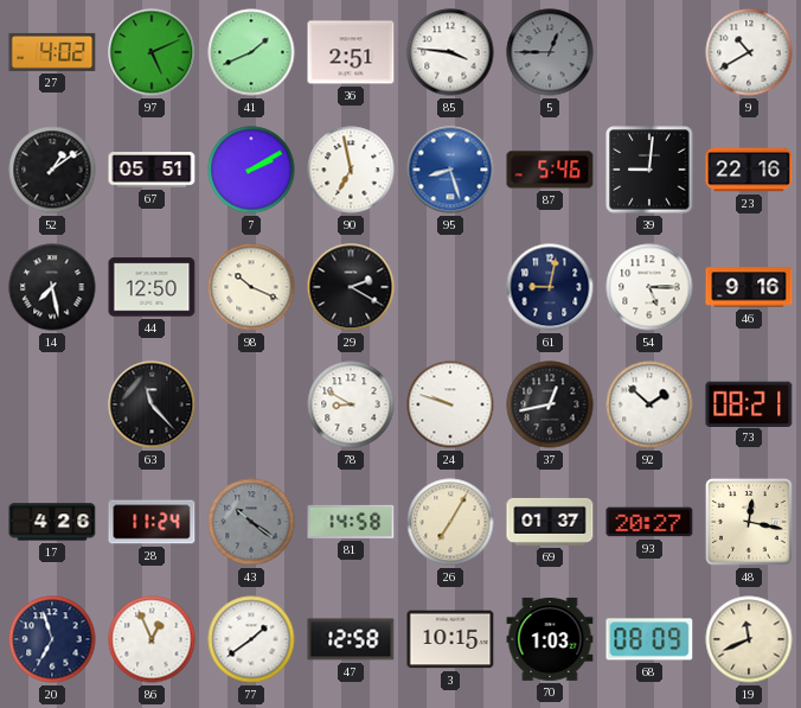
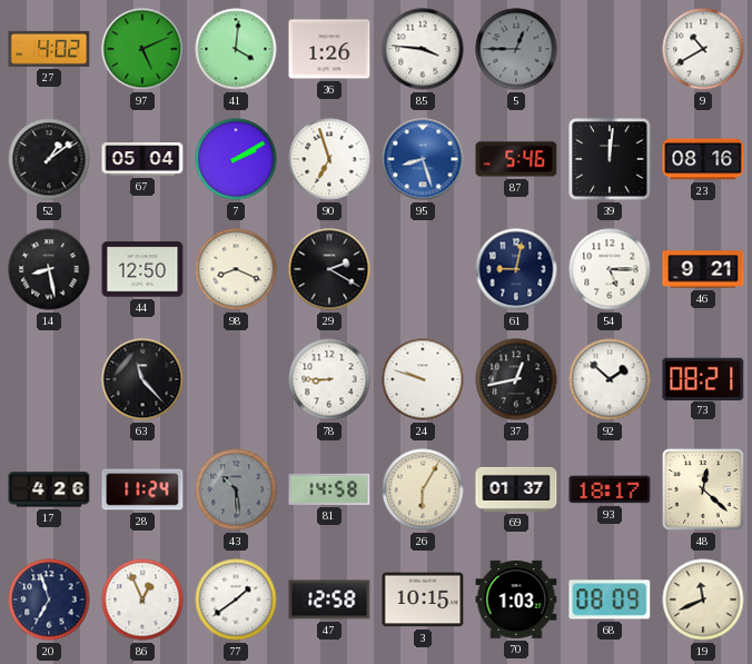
41: 1:41 -> 4:01 (236, 49)
36: 2:51 -> 1:26 (329, 49)
67: 05:51 -> 05:04 (142, 159)
90: 6:58 -> 6:57 (329, 159)
39: 9:01 -> 12:01 (610, 159)
23: 22:16 -> 08:16 (703, 159)
14: 7:28 -> 8:28 (49, 269)
98: 10:19 -> 8:19 (236, 269)
46: 9:16 -> 9:21 (703, 269)
78: 8:50 -> 8:45 (329, 379)
43: 10:21 -> 10:29 (236, 489)
26: 7:05 -> 6:05 (423, 489)
93: 20:27 -> 18:17 (610, 489)
48: 12:17 -> 12:22 (703, 489)
